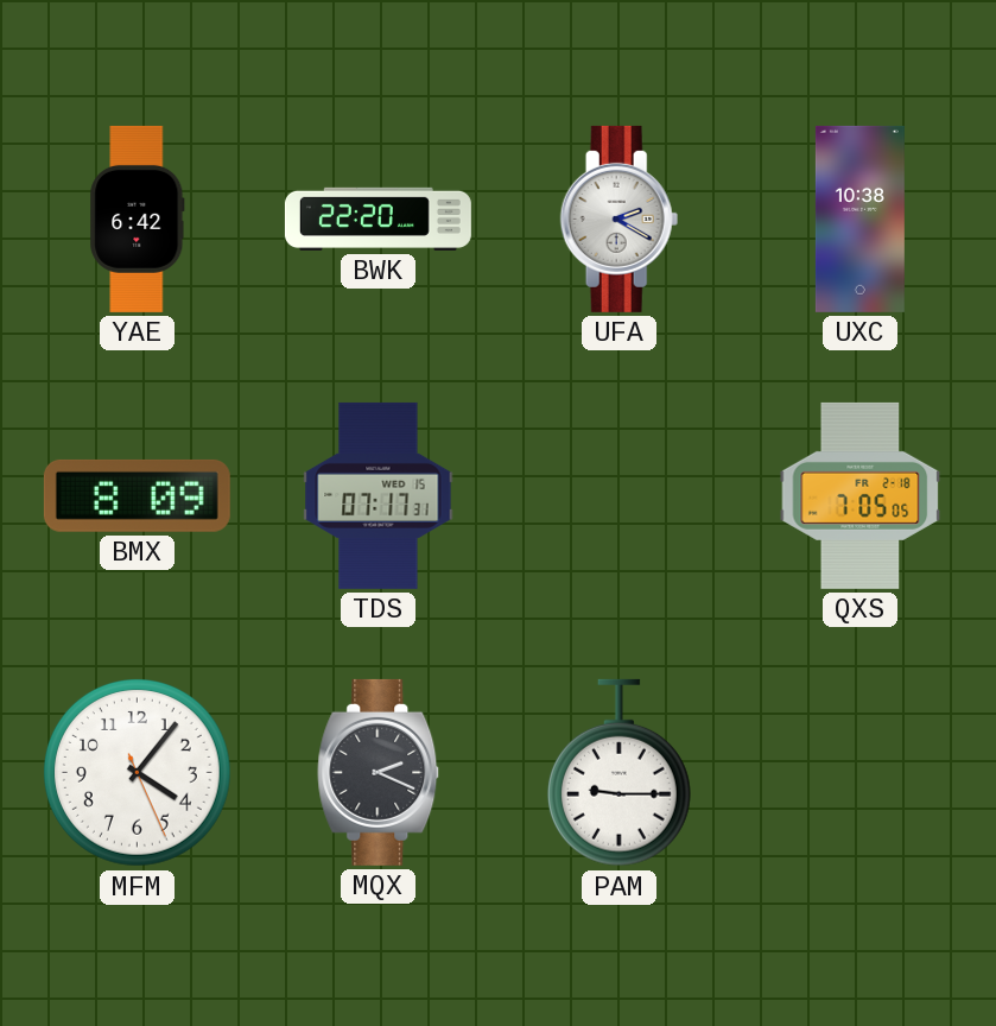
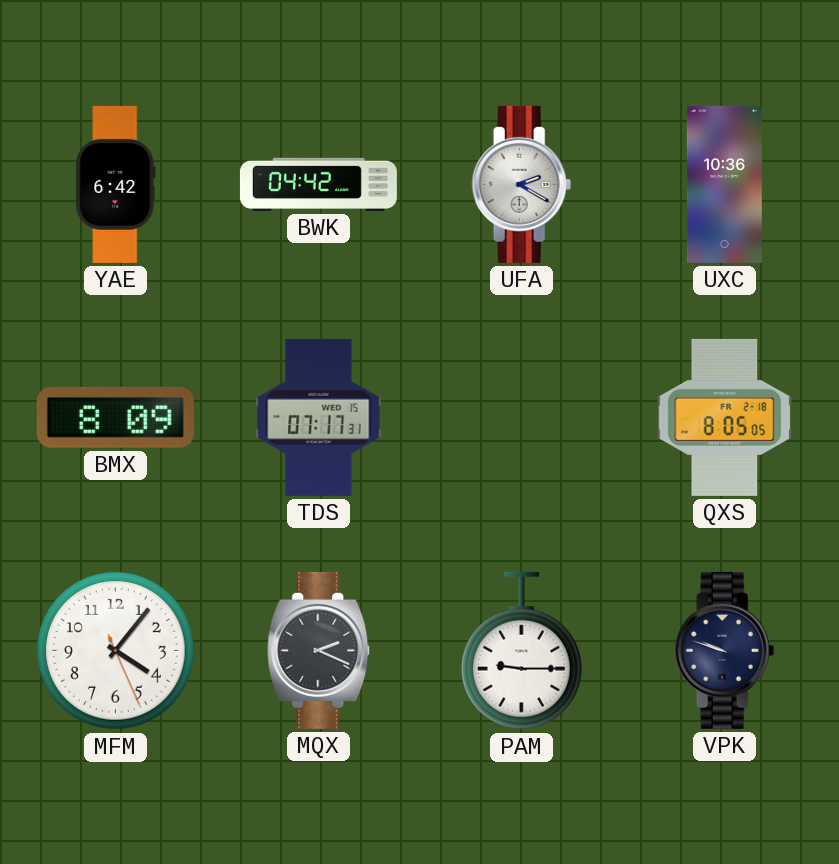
BWK: 22:20 -> 04:42 (318, 184)
UXC: 10:38 -> 10:36 (724, 184)
QXS: 7:05 -> 8:05 (725, 417)
VPK: none -> 9:48 (725, 650)
